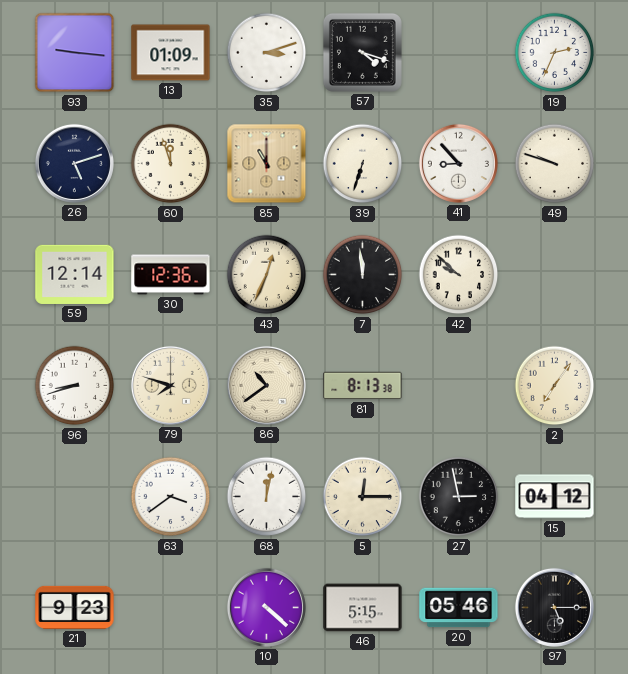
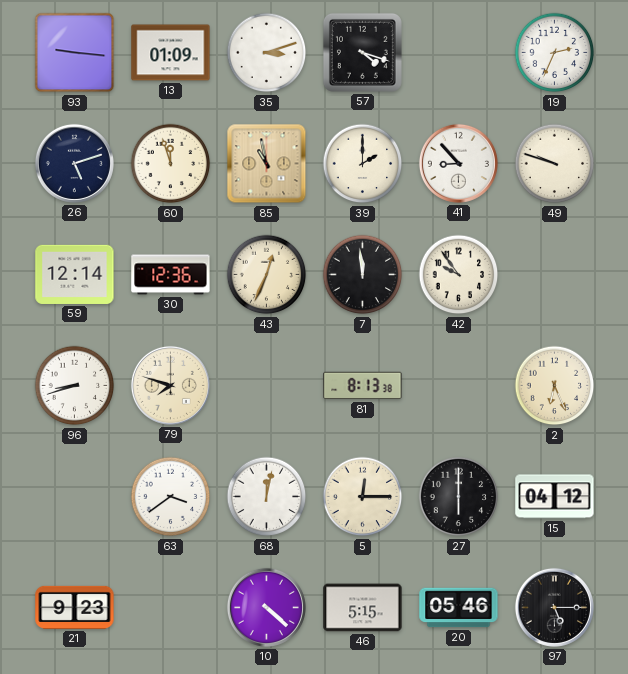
85: 11:00 -> 10:58 (267, 164)
39: 6:33 -> 2:00 (363, 164)
42: 9:52 -> 9:54 (459, 275)
86: 10:39 -> none (266, 385)
2: 7:06 -> 6:26 (555, 386)
27: 2:58 -> 6:00 (459, 497)
